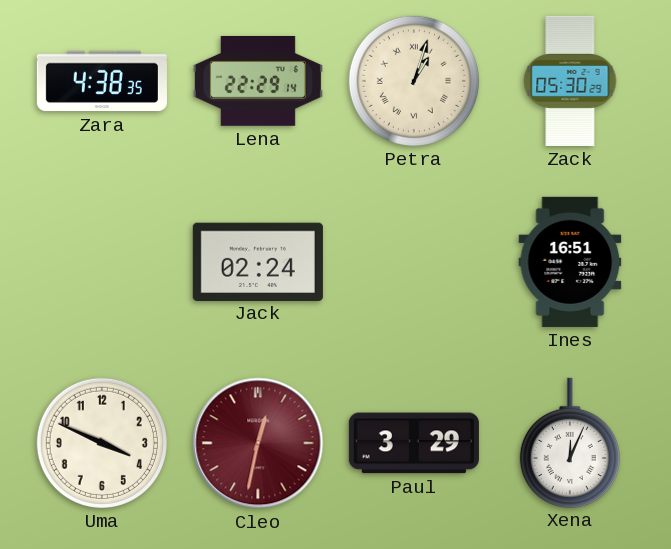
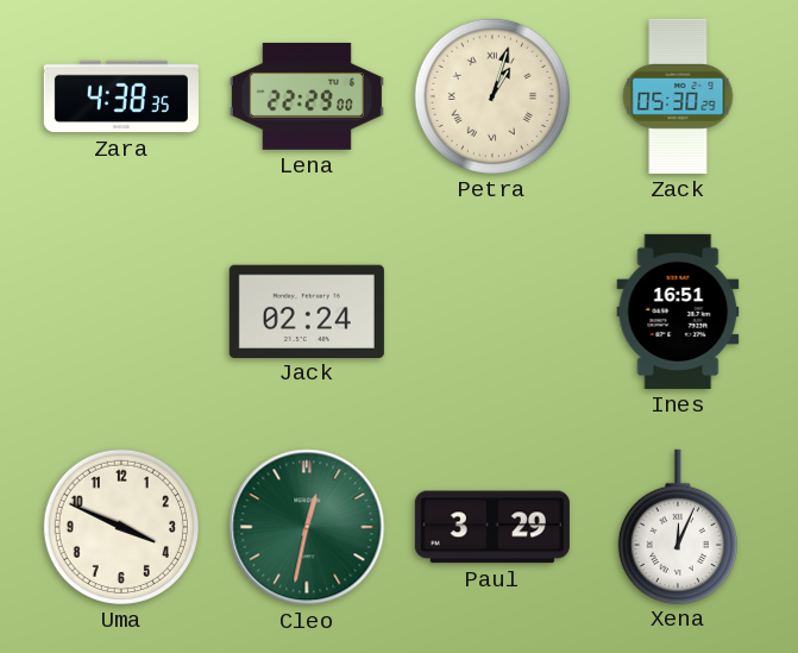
Lena: 22:29:14 -> 22:29:00 (307, 96)
Cleo dial: burgundy -> green (307, 527)
